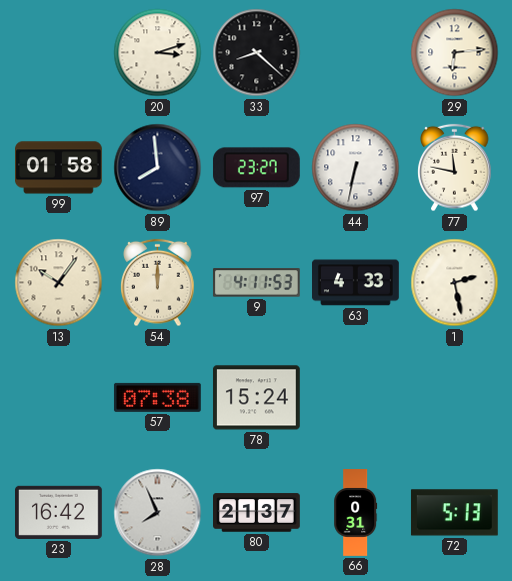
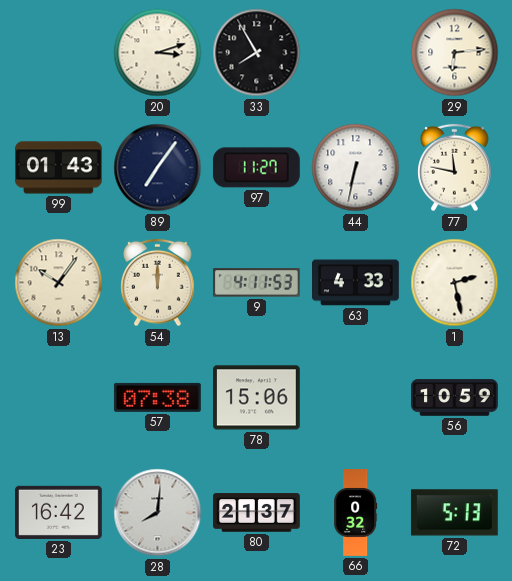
33: 8:22 -> 7:55 (257, 53)
99: 01:58 -> 01:43 (59, 168)
89: 7:59 -> 7:06 (158, 168)
97: 23:27 -> 11:27 (256, 168)
78: 15:24 -> 15:06 (257, 398)
56: none -> 10:59 (455, 398)
28: 7:56 -> 8:01 (158, 513)
66: 0:31 -> 0:32 (356, 513)
